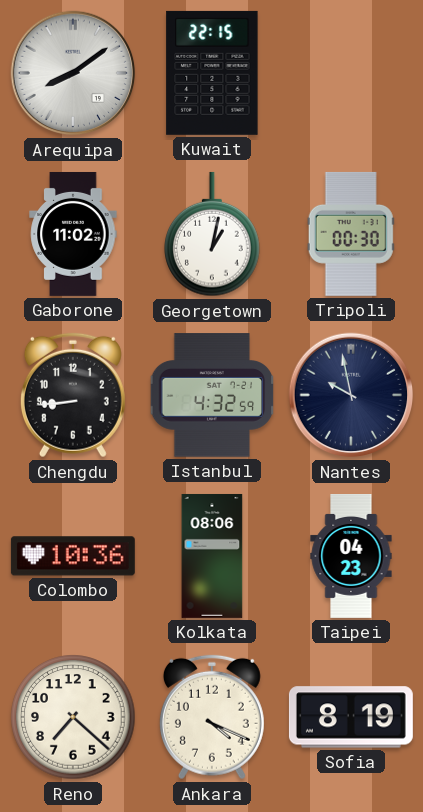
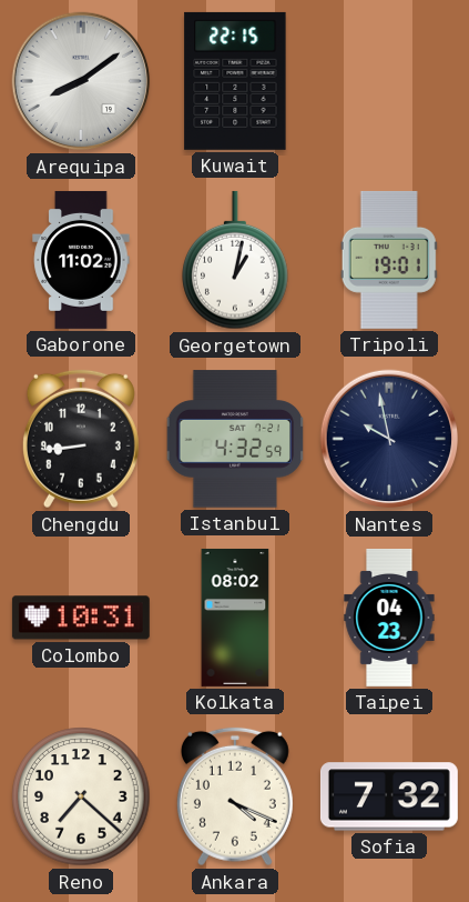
Tripoli: 00:30 -> 19:01 (389, 260)
Colombo: 10:36 -> 10:31 (81, 618)
Kolkata: 08:06 -> 08:02 (235, 618)
Sofia: 8:19 -> 7:32 (389, 796)
